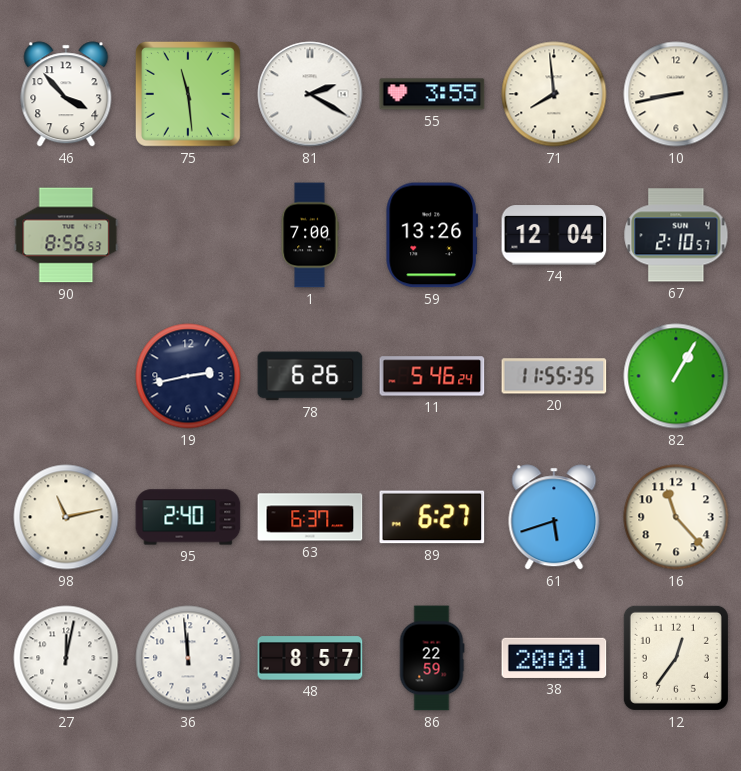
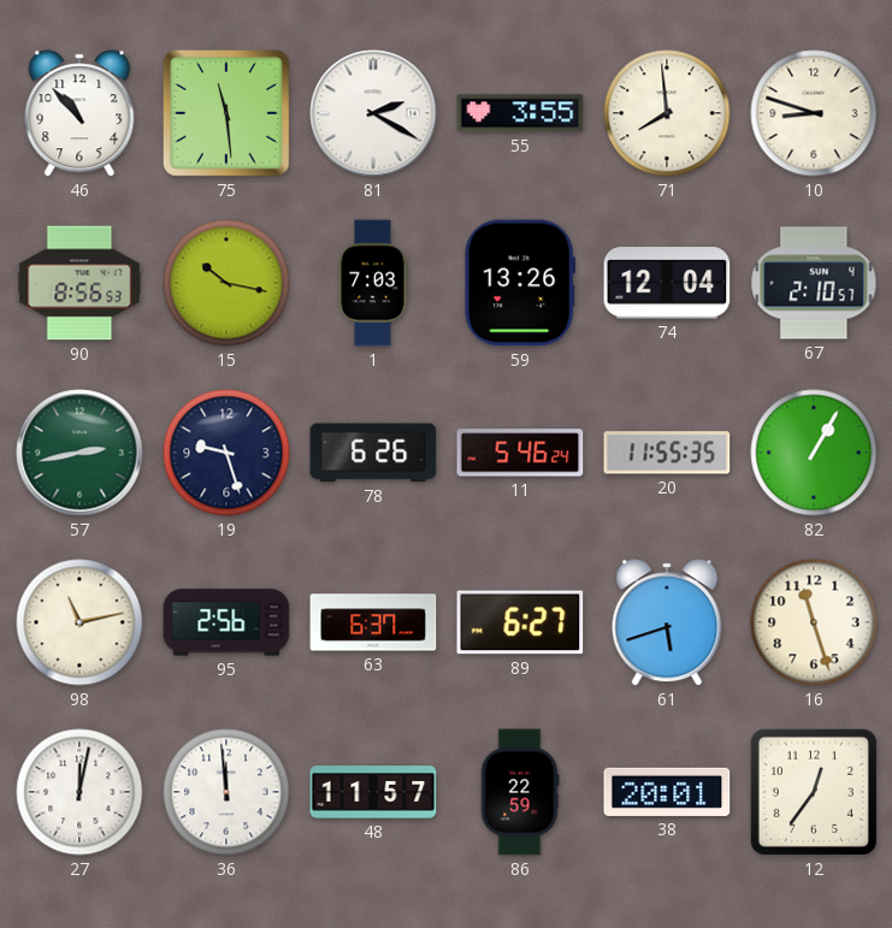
46: 3:53 -> 10:53 (79, 113)
10: 8:43 -> 8:48 (814, 113)
15: none -> 10:17 (226, 283)
1: 7:00 -> 7:03 (373, 283)
57: none -> 2:43 (79, 453)
19: 2:43 -> 9:27 (226, 453)
95: 2:40 -> 2:56 (226, 622)
16: 11:23 -> 11:27 (814, 622)
48: 8:57 -> 11:57 (373, 792)
